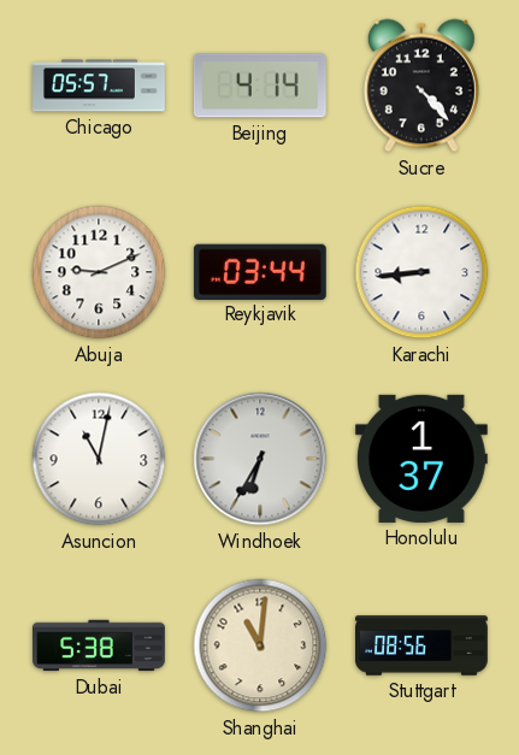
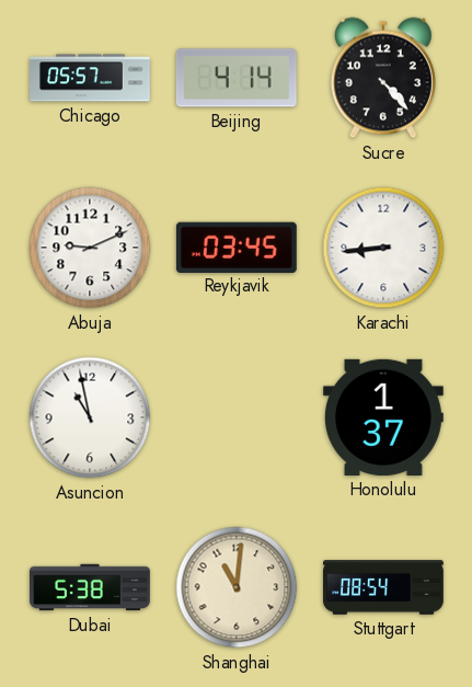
Reykjavik: 03:44 -> 03:45 (237, 247)
Asuncion: 11:02 -> 10:58 (90, 417)
Windhoek: 6:35 -> none (260, 459)
Stuttgart: 08:56 -> 08:54 (384, 587)
